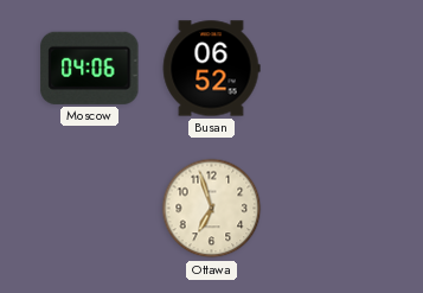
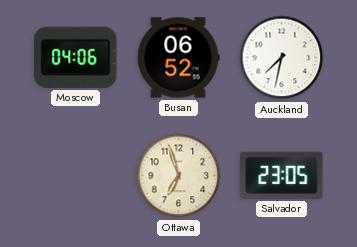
Auckland: none -> 7:32 (282, 58)
Salvador: none -> 23:05 (282, 175)
